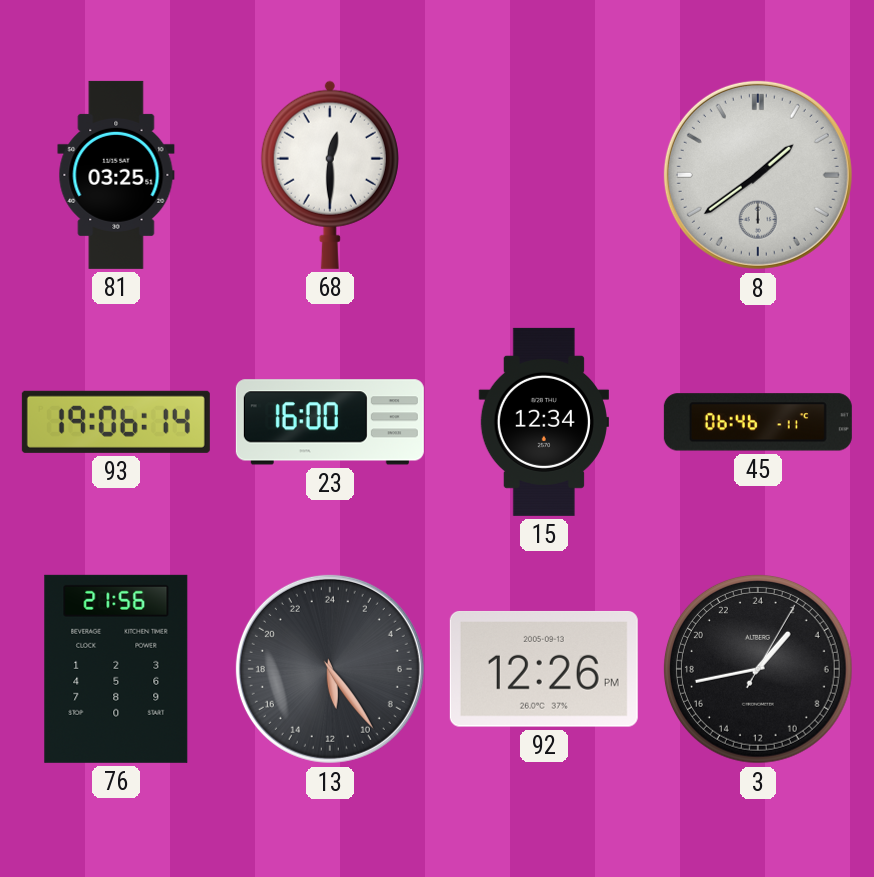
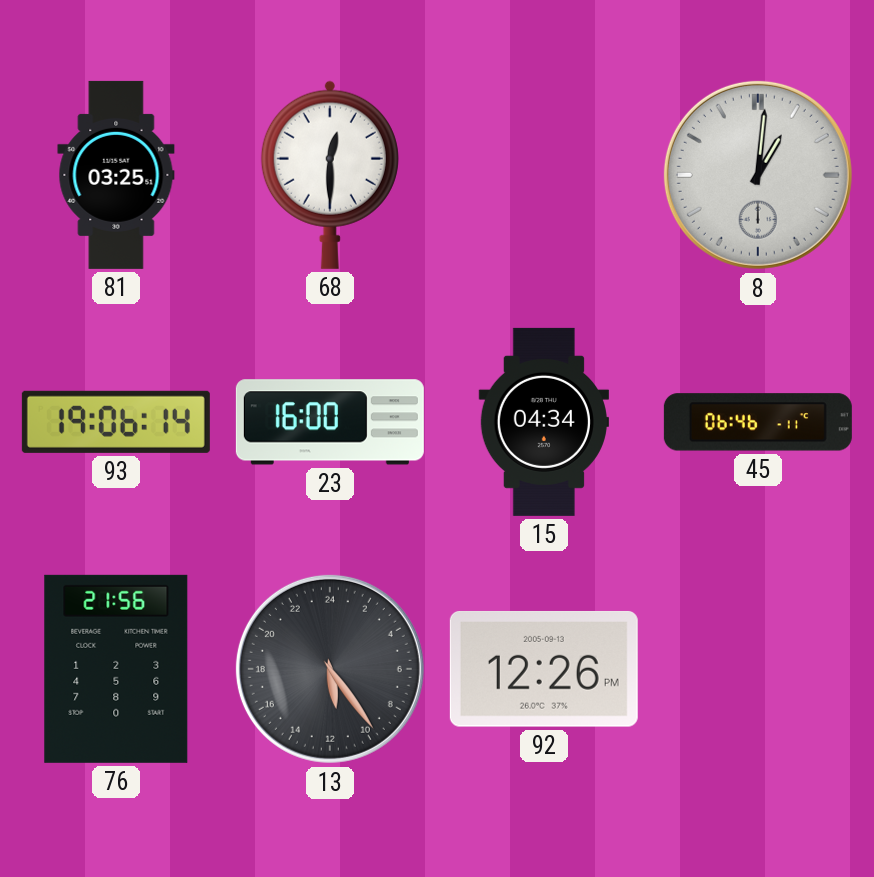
8: 1:39 -> 1:01 (758, 175)
15: 12:34 -> 04:34 (543, 422)
3: 2:43 -> none (758, 669)
